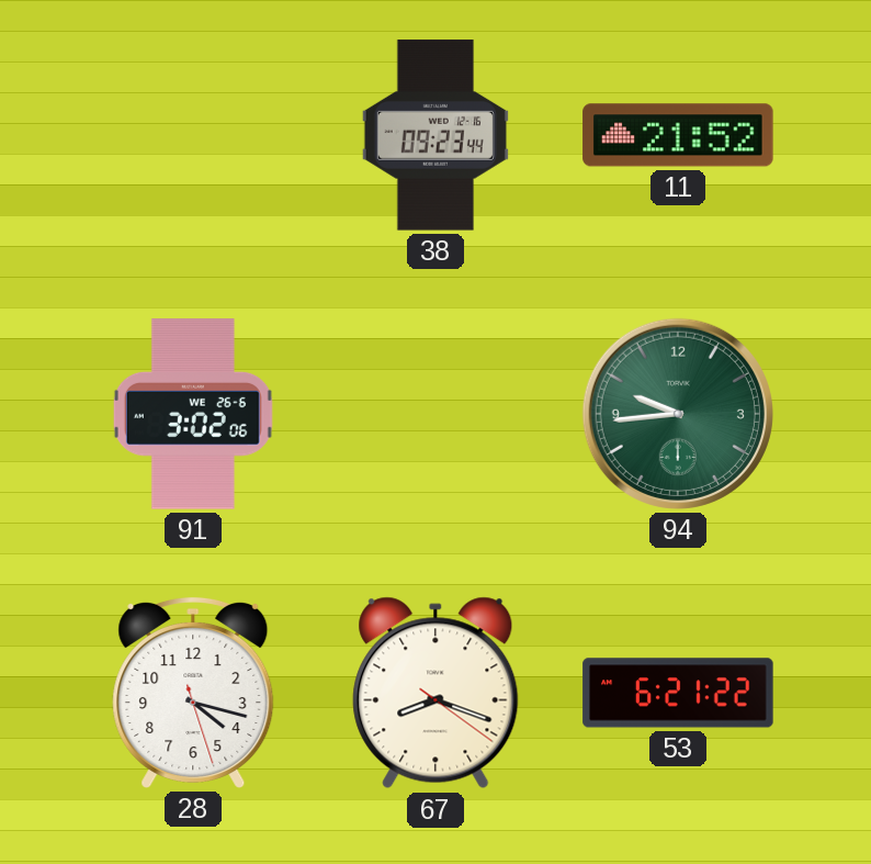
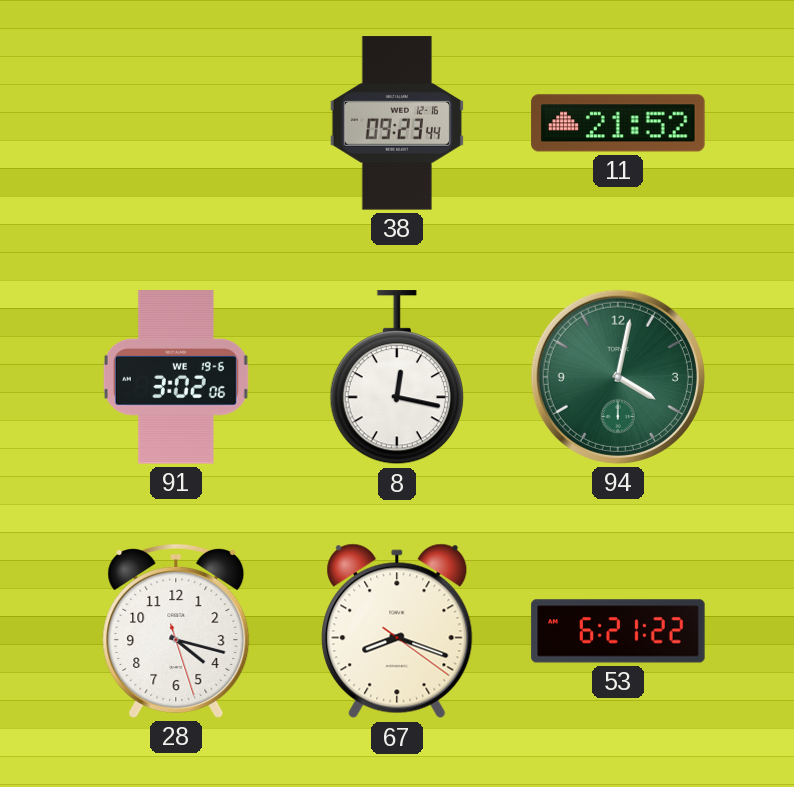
91 date: WE 26-6 -> WE 19-6 (176, 377)
8: none -> 12:17 (397, 378)
94: 9:44 -> 4:02 (618, 377)
